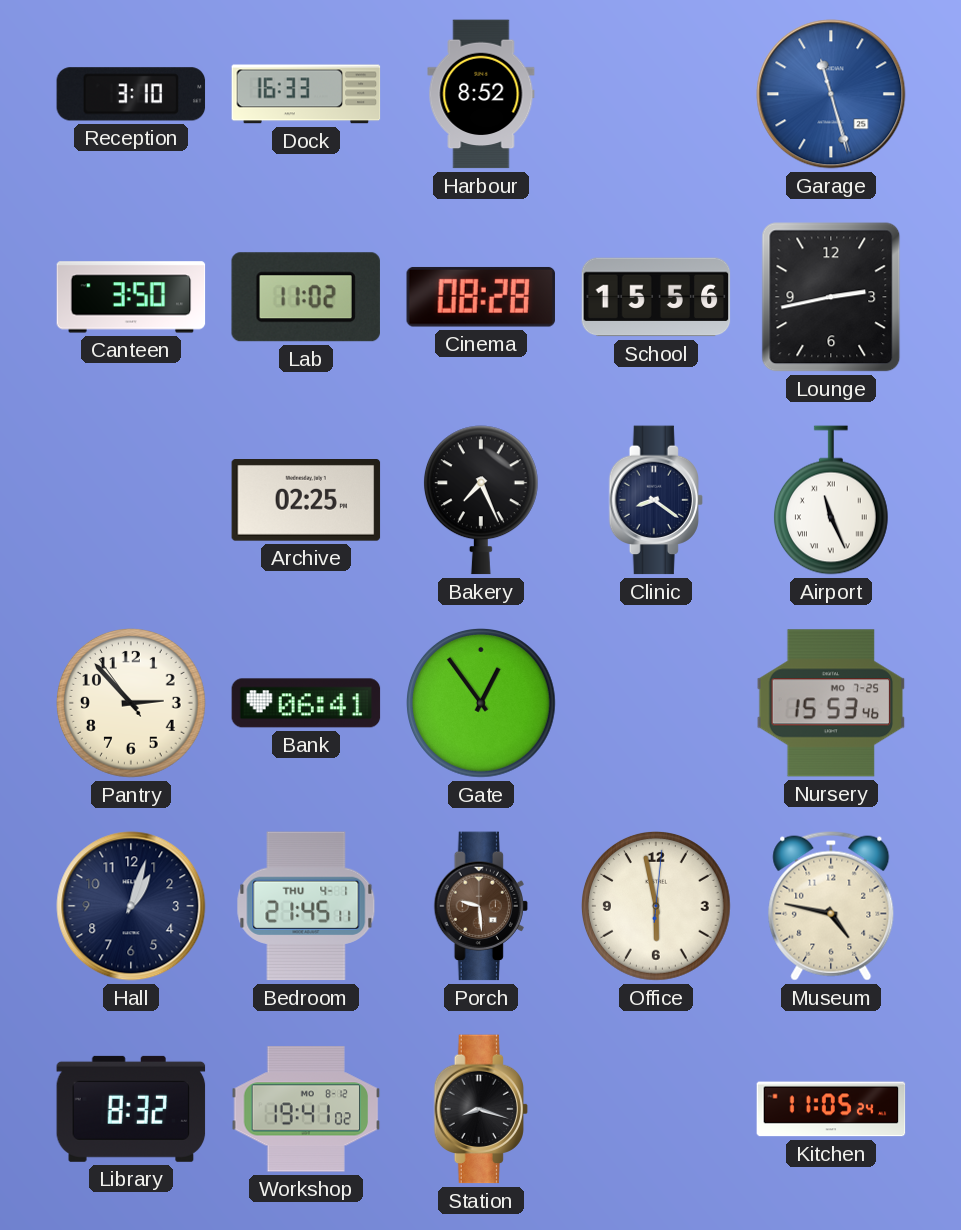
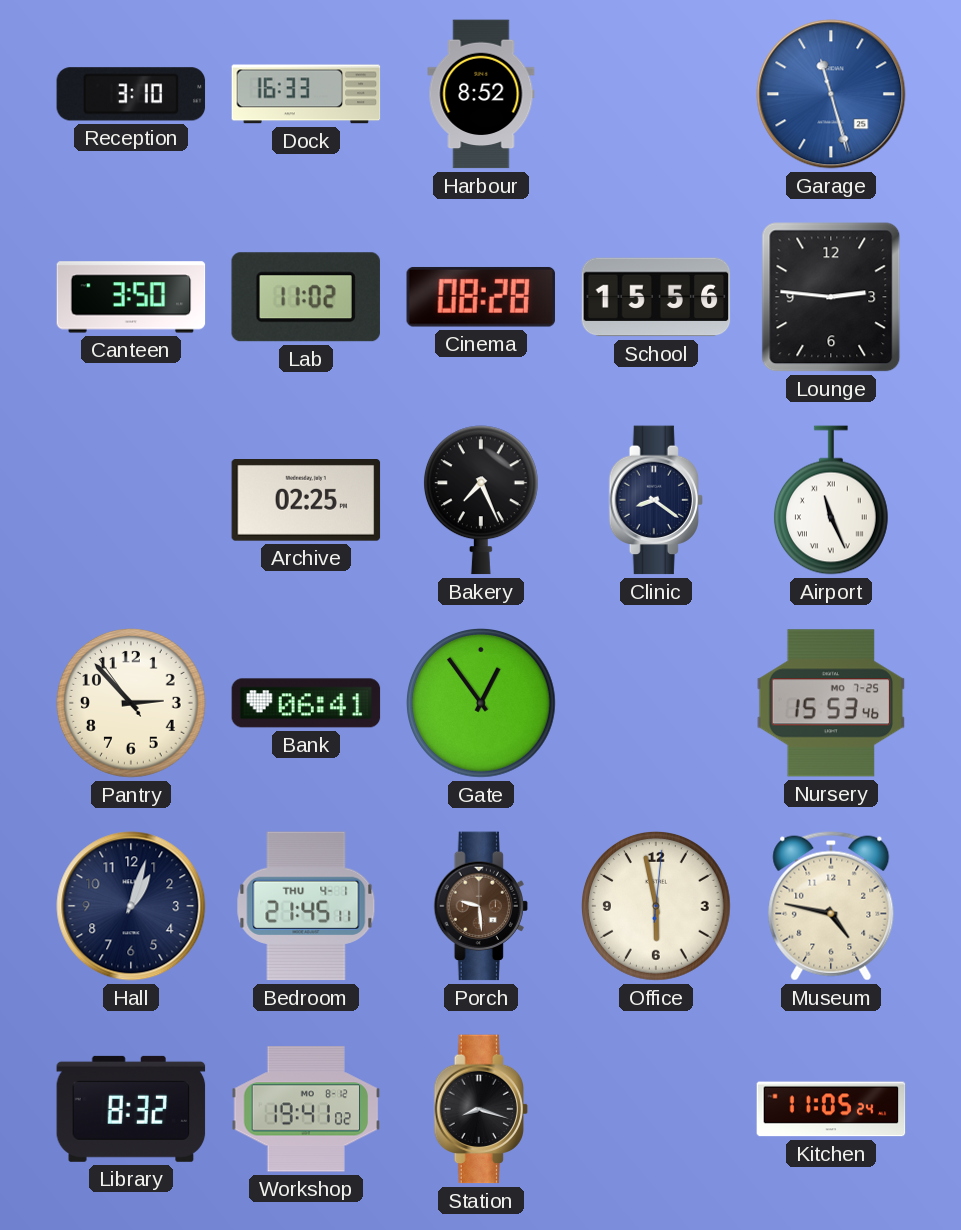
Lounge: 2:43 -> 2:46 (831, 297)
